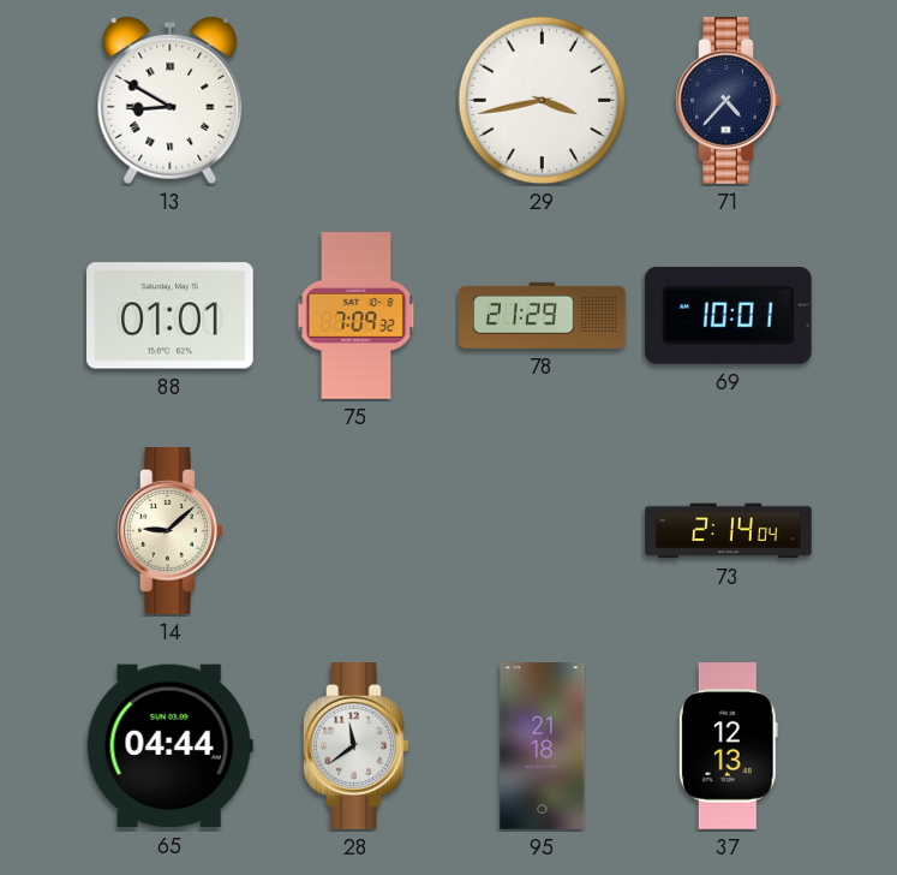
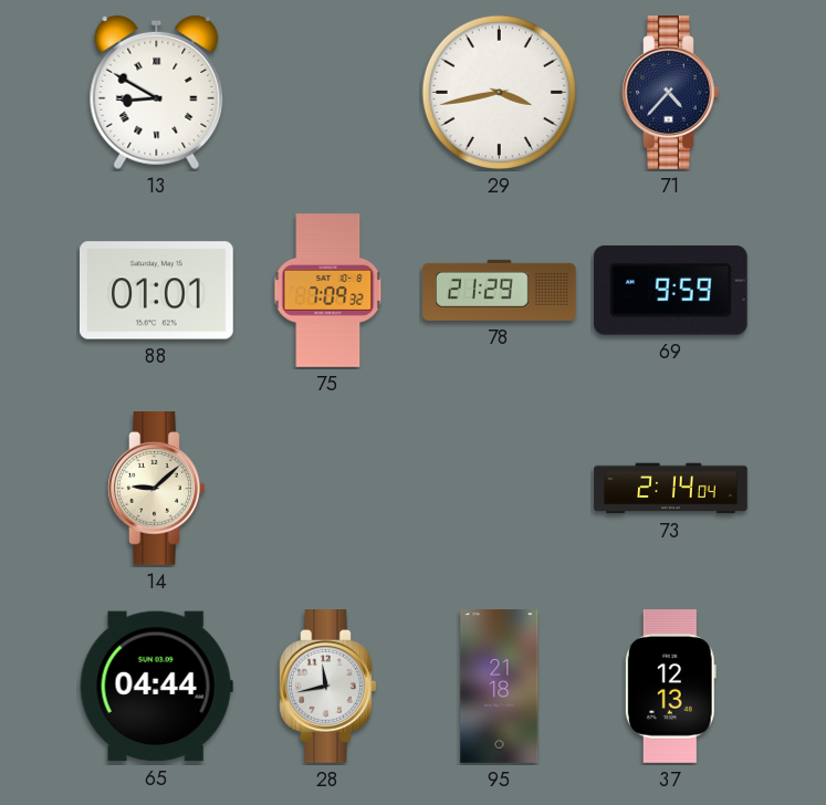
69: 10:01 -> 9:59 (670, 290)
28: 11:39 -> 11:43 (328, 687)
